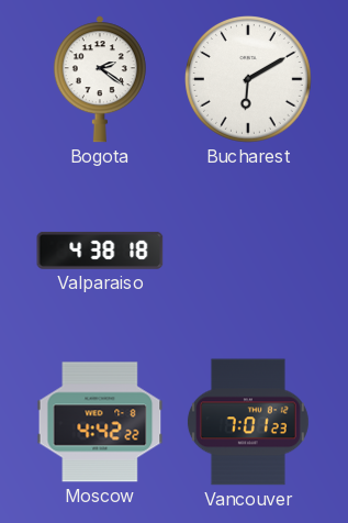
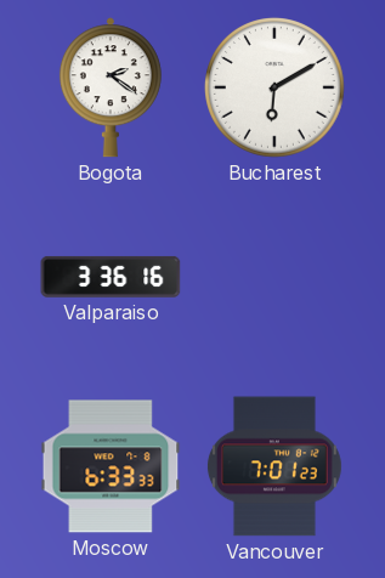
Valparaiso: 4:38 -> 3:36 (111, 277)
Moscow: 4:42 -> 6:33 (111, 466)
